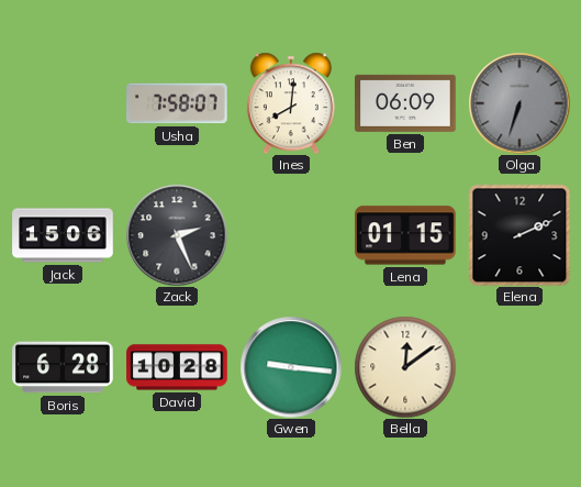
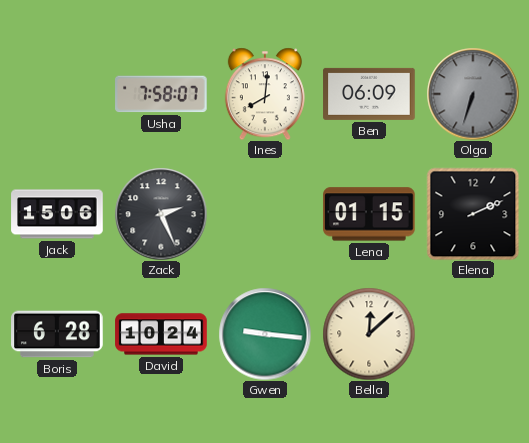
David: 10:28 -> 10:24 (161, 334)
Bella: 12:09 -> 12:08 (369, 334)
